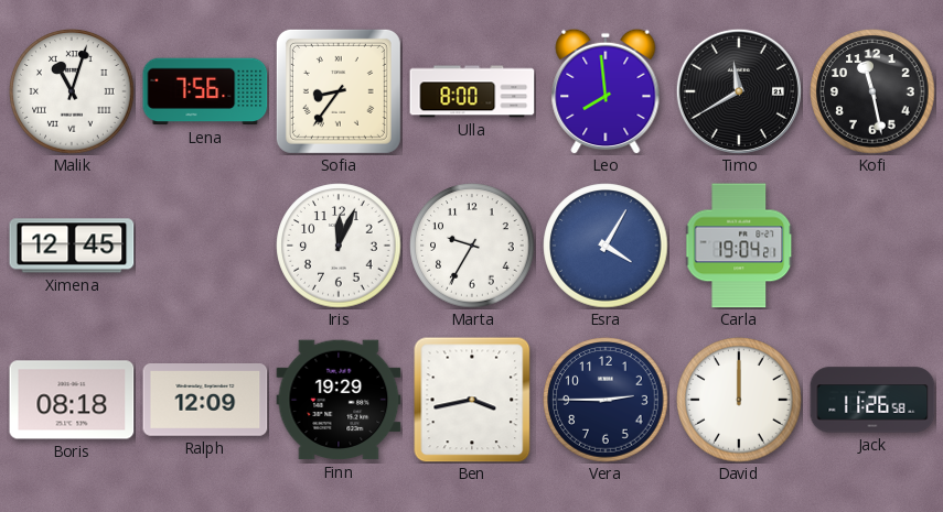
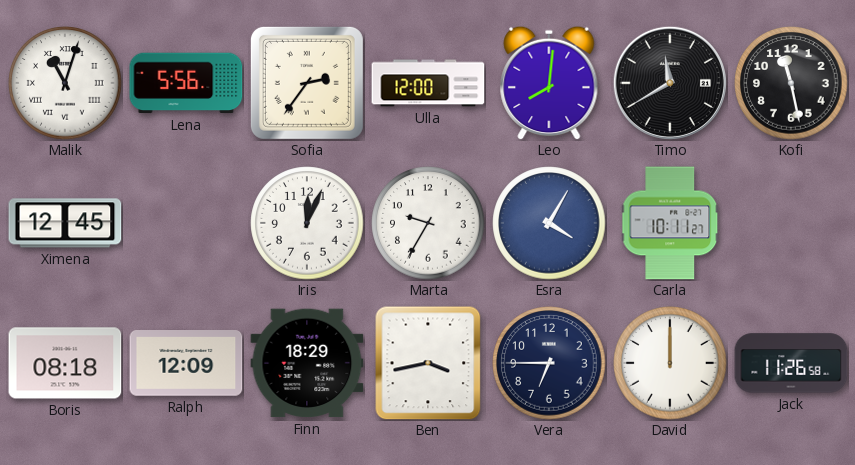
Lena: 7:56 -> 5:56 (186, 83)
Sofia: 8:36 -> 2:36 (307, 83)
Ulla: 8:00 -> 12:00 (428, 83)
Leo: 7:59 -> 8:01 (549, 83)
Carla: 19:04 -> 10:11 (670, 223)
Finn: 19:29 -> 18:29 (307, 363)
Vera: 2:45 -> 6:45 (549, 363)
